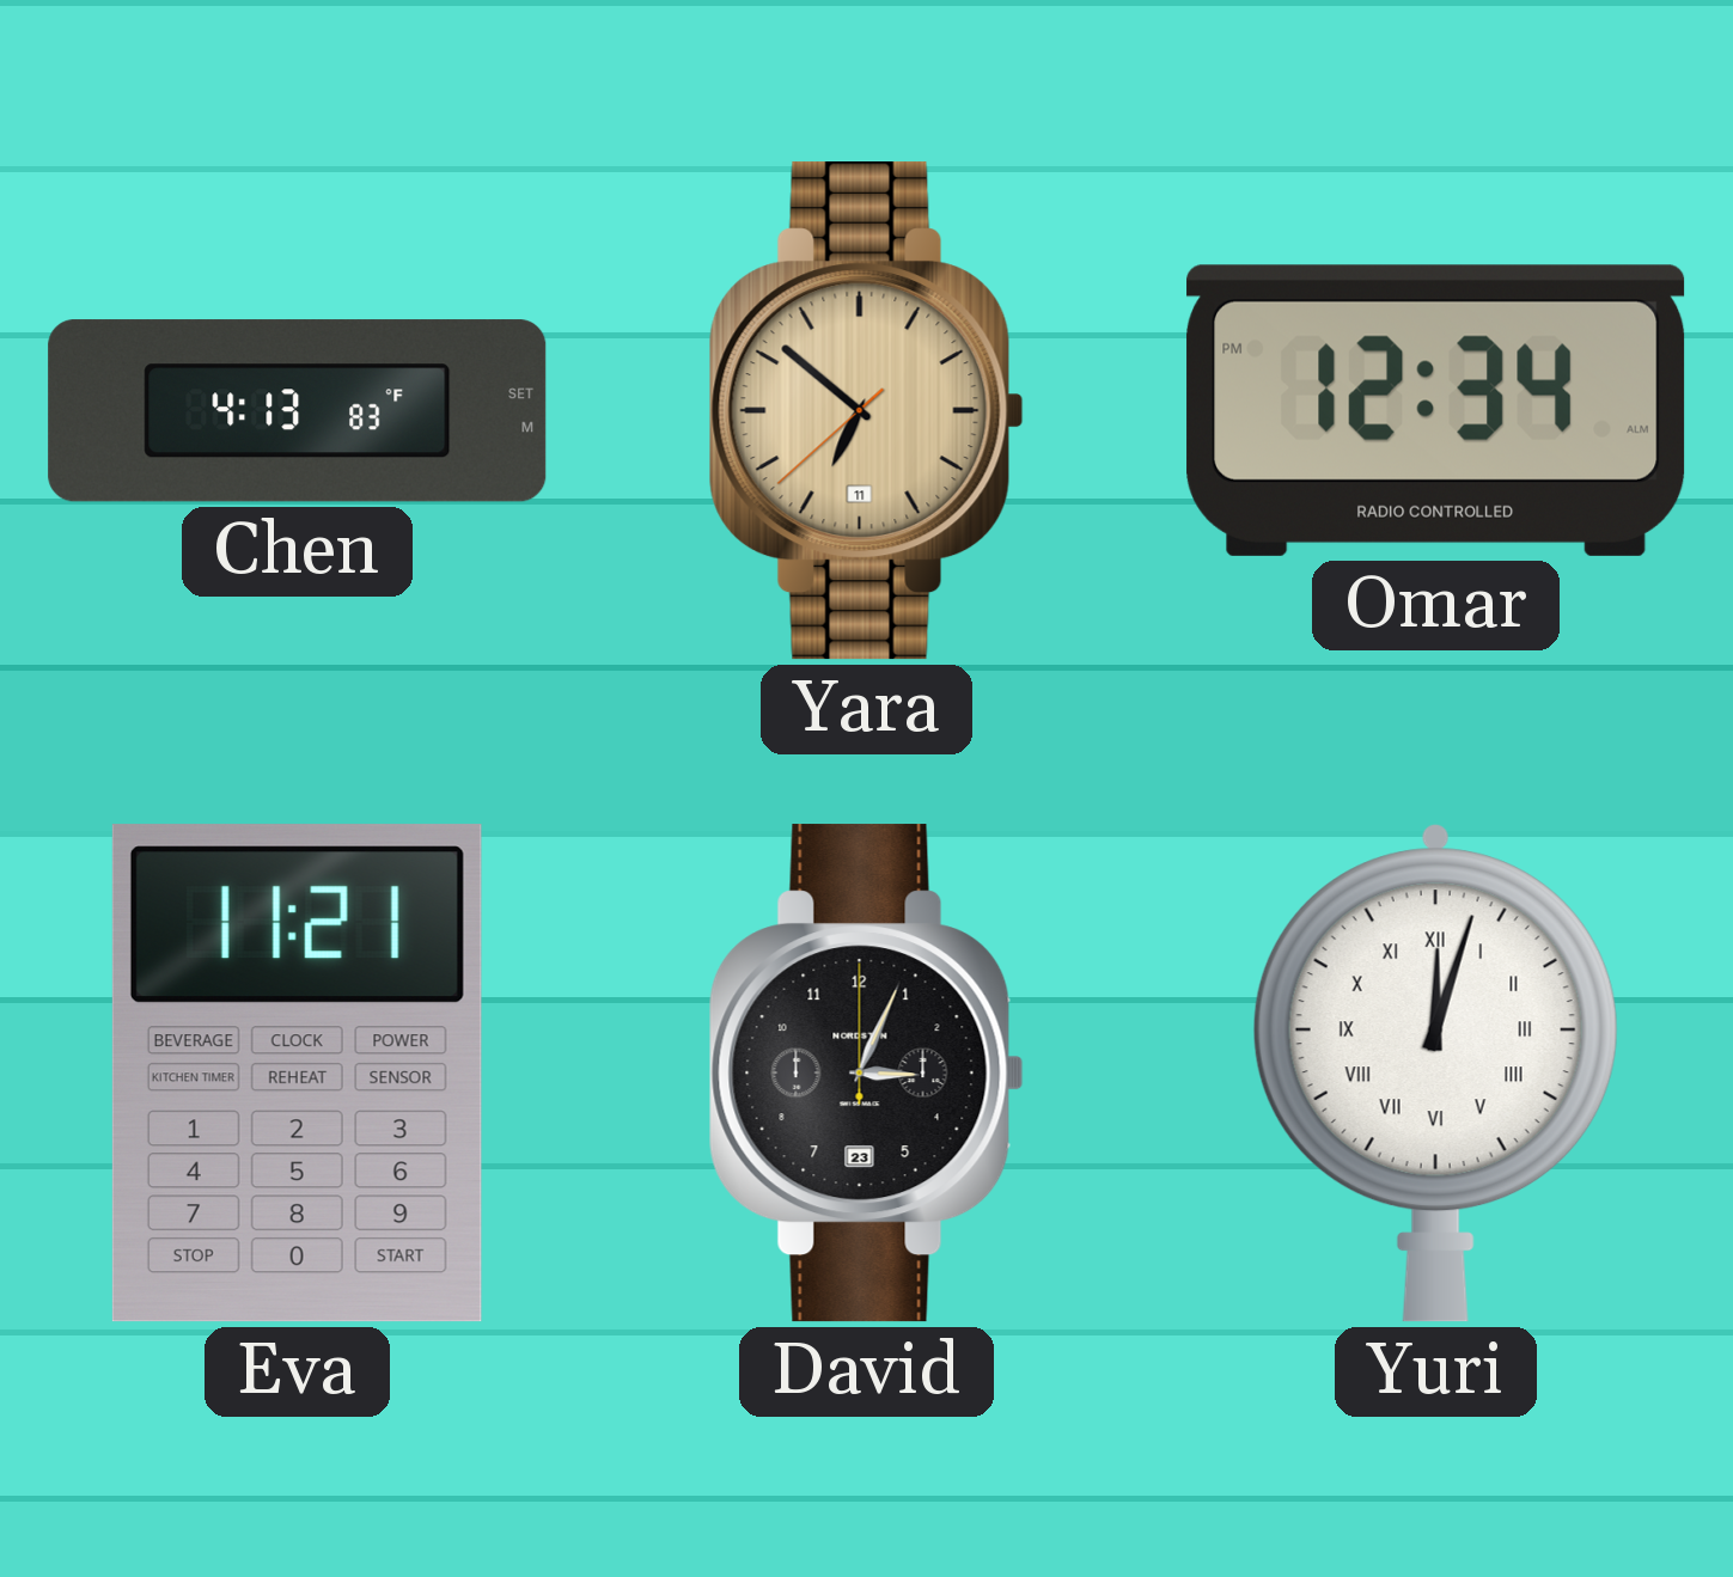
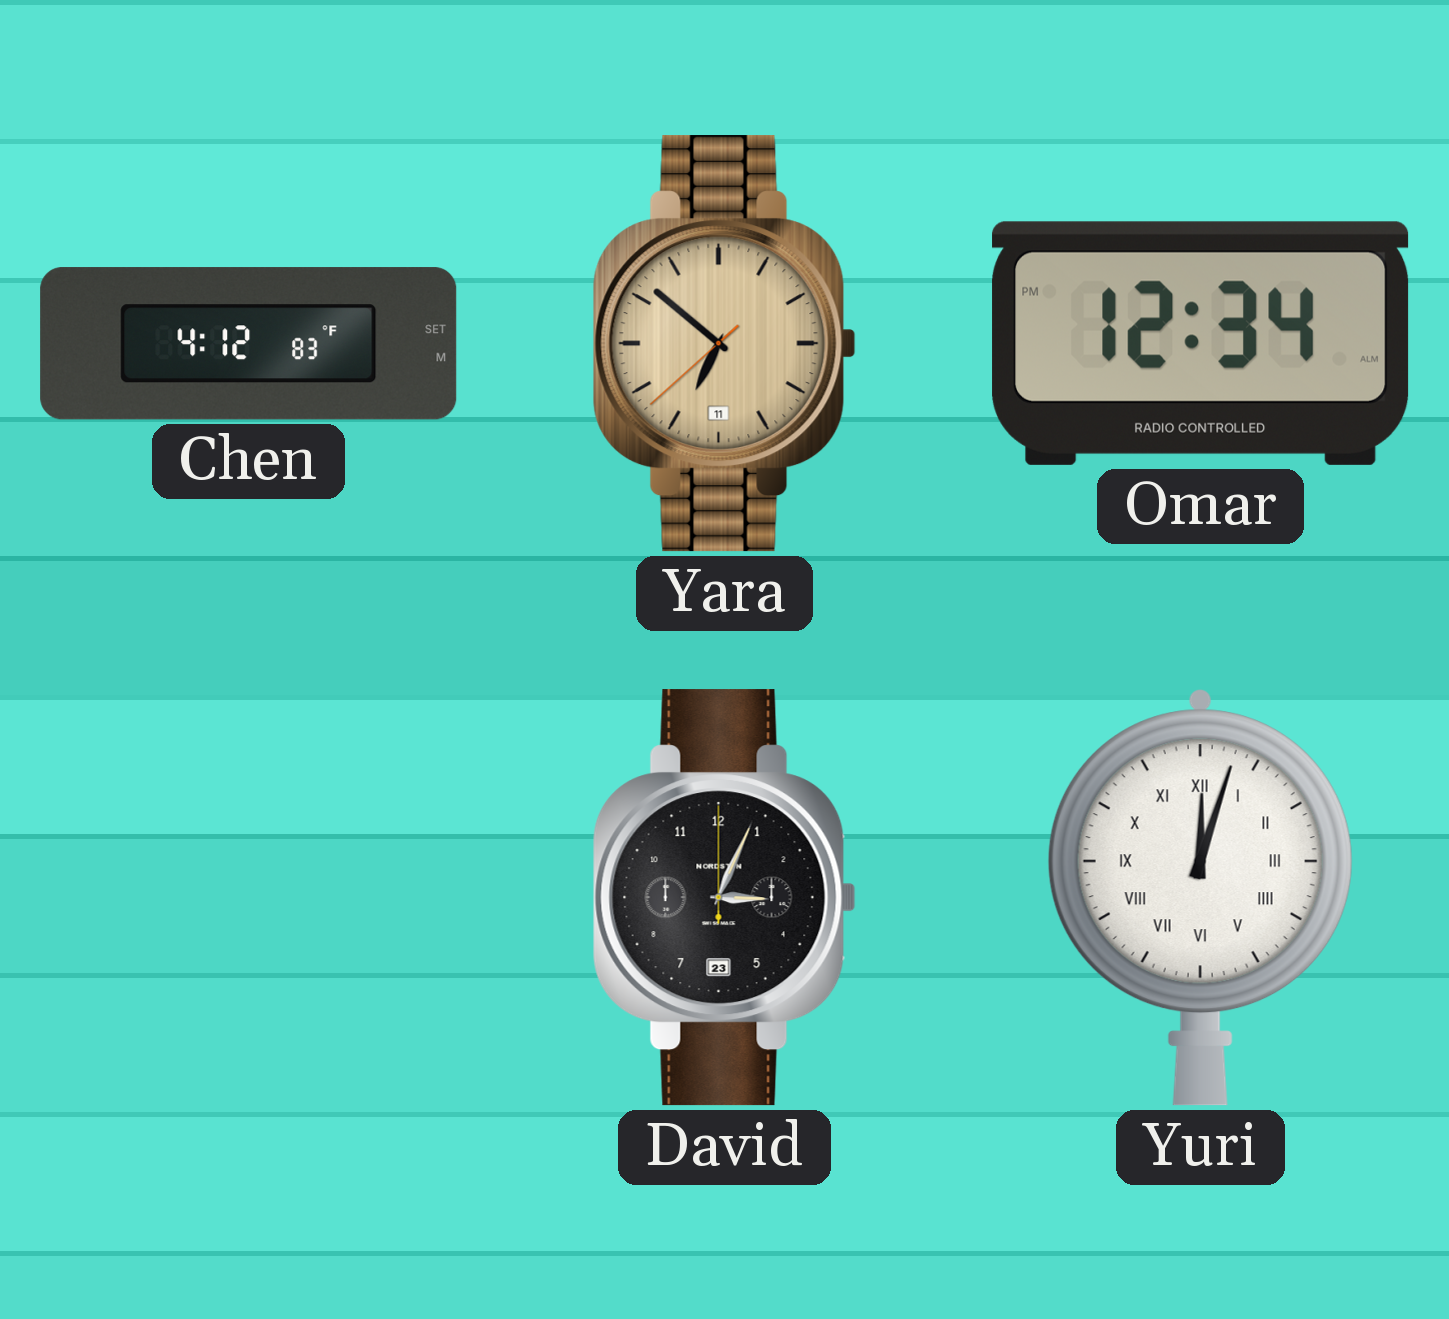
Chen: 4:13 -> 4:12 (249, 344)
Eva: 11:21 -> none (297, 1074)
